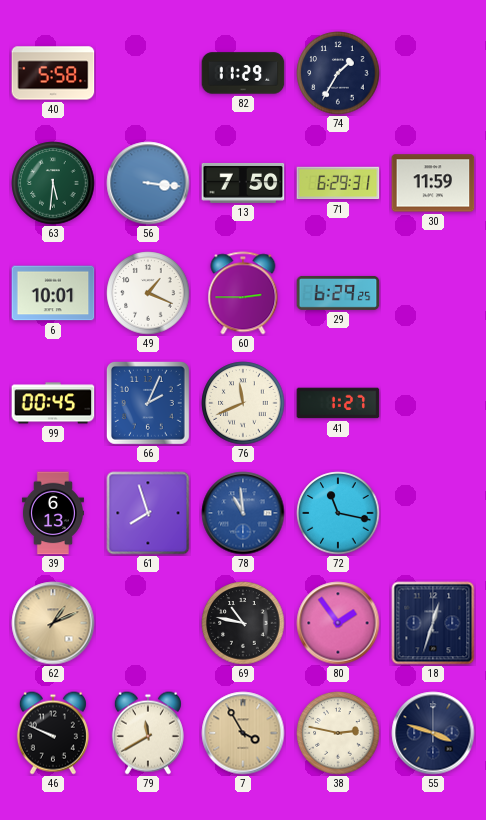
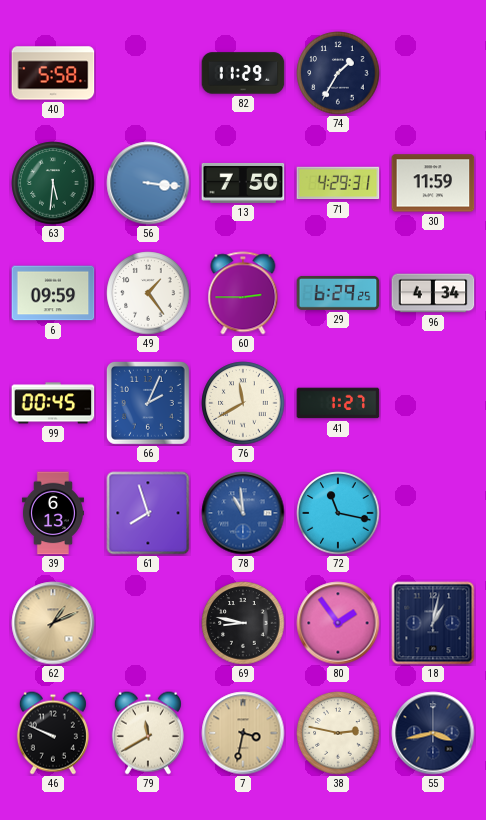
71: 6:29 -> 4:29 (338, 183)
6: 10:01 -> 09:59 (53, 293)
49: 1:19 -> 1:24 (148, 293)
96: none -> 4:34 (433, 293)
76: 11:41 -> 11:40 (243, 403)
69: 10:47 -> 8:47 (243, 623)
18: 12:33 -> 1:02 (433, 623)
7: 3:55 -> 3:32 (243, 733)
55: 3:48 -> 3:43 (433, 733)
